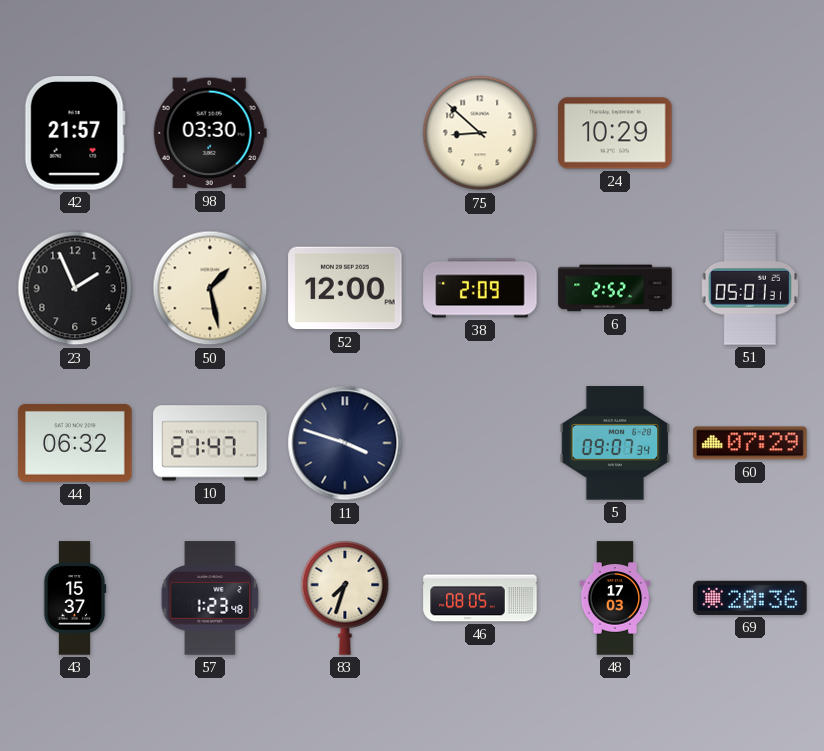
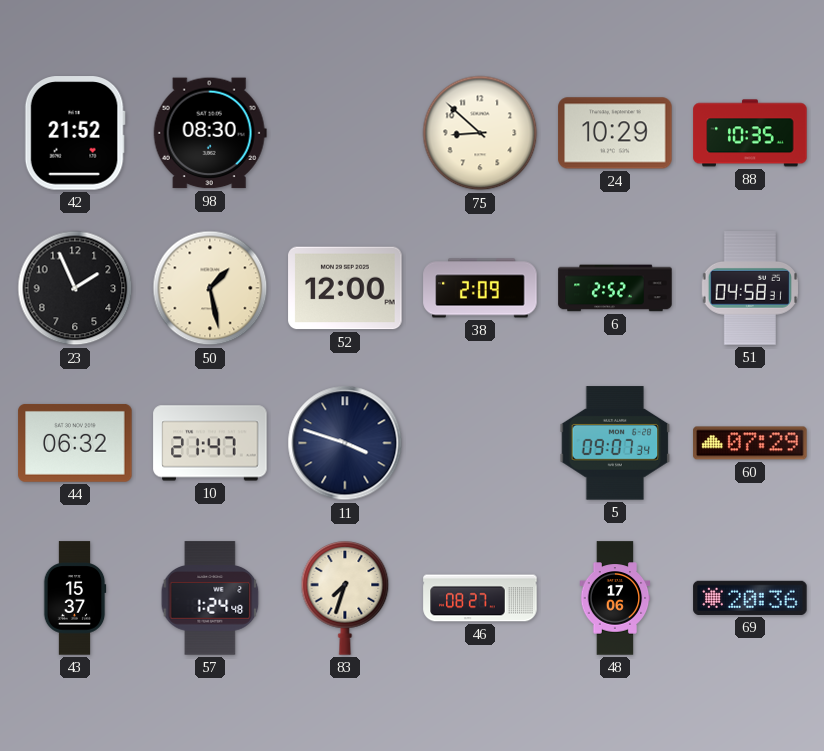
42: 21:57 -> 21:52 (75, 133)
98: 03:30 -> 08:30 (210, 133)
88: none -> 10:35 (750, 133)
51: 05:01 -> 04:58 (750, 288)
57: 1:23 -> 1:24 (210, 598)
46: 08:05 -> 08:27 (480, 598)
48: 17:03 -> 17:06 (615, 598)
